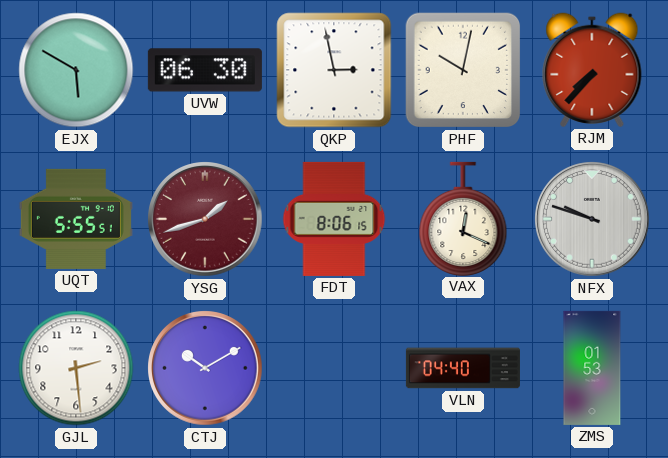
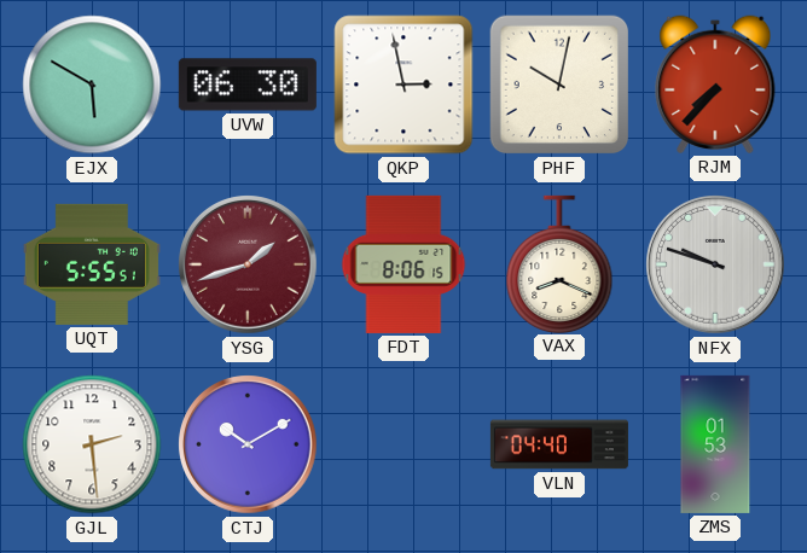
VAX: 12:19 -> 8:19 (559, 263)
